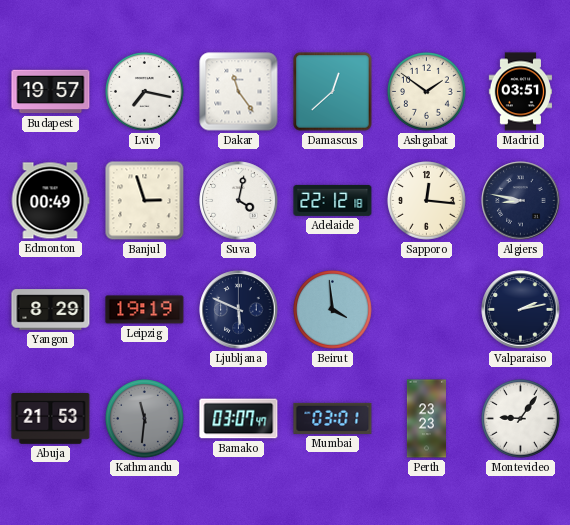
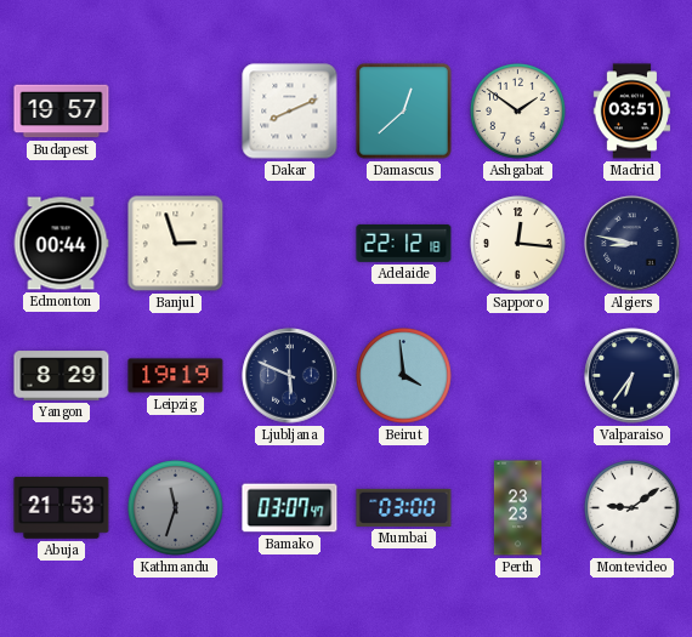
Lviv: 7:17 -> none (145, 92)
Dakar: 11:24 -> 8:11 (290, 112)
Edmonton: 00:49 -> 00:44 (61, 244)
Suva: 4:02 -> none (239, 201)
Valparaiso: 2:13 -> 6:36 (633, 376)
Kathmandu: 11:31 -> 11:33 (176, 508)
Mumbai: 03:01 -> 03:00 (404, 507)
Montevideo: 9:06 -> 9:09 (633, 508)
